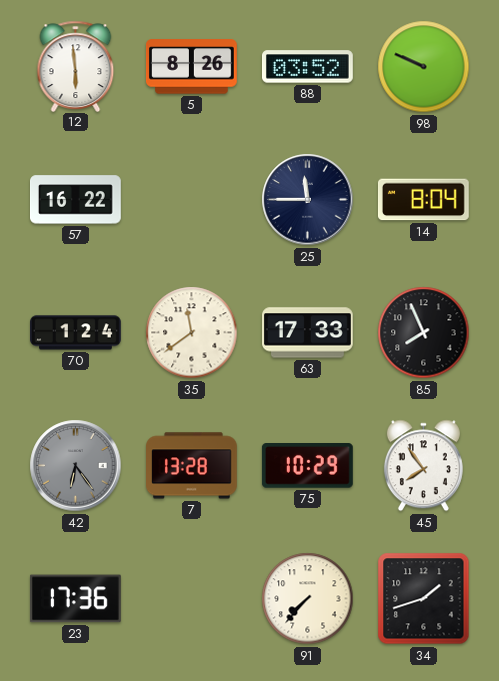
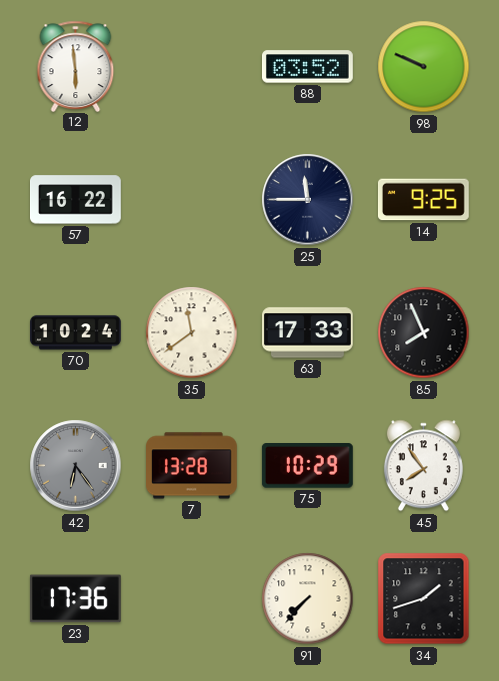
5: 8:26 -> none (192, 67)
14: 8:04 -> 9:25 (423, 200)
70: 1:24 -> 10:24 (76, 333)
